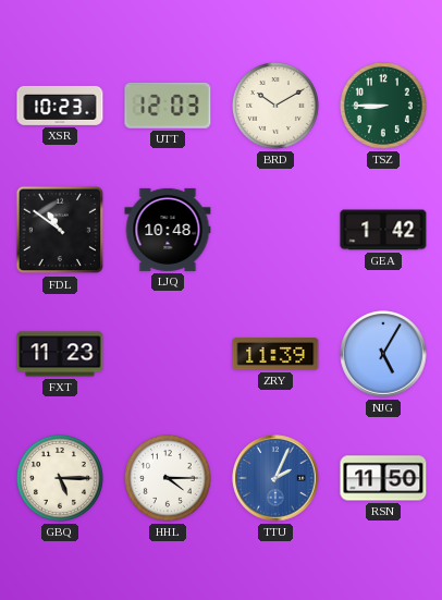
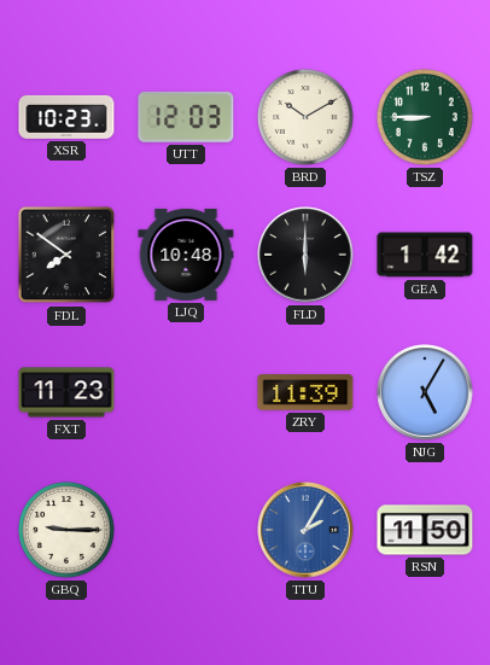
FDL: 10:51 -> 7:51 (66, 255)
FLD: none -> 6:00 (305, 255)
GBQ: 5:15 -> 9:15 (66, 530)
HHL: 4:15 -> none (168, 478)
TTU: 2:04 -> 2:05 (305, 530)
